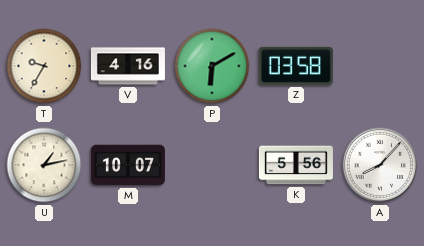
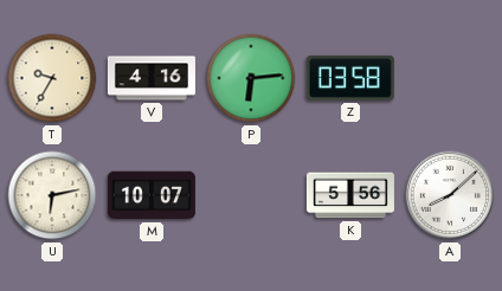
P: 6:10 -> 6:14 (251, 78)
U: 1:13 -> 6:13 (52, 195)
A: 8:07 -> 8:08 (450, 195)
